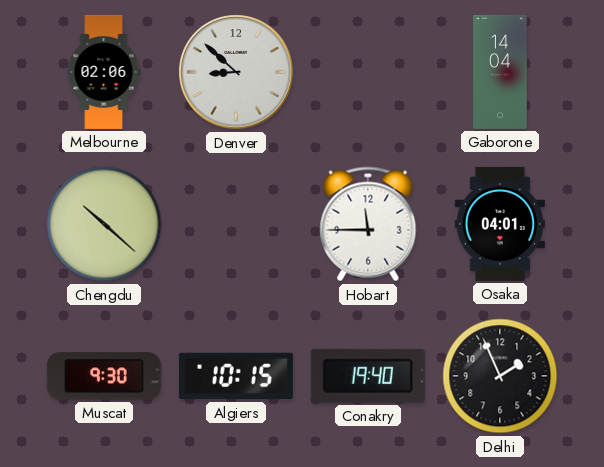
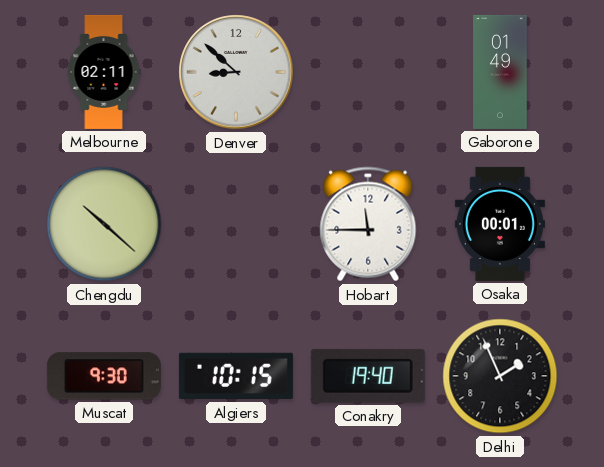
Melbourne: 02:06 -> 02:11 (104, 72)
Gaborone: 14:04 -> 01:49 (500, 72)
Osaka: 04:01 -> 00:01 (500, 224)
